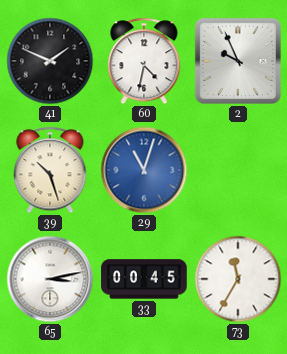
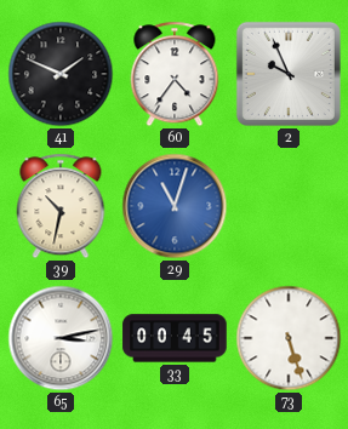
60: 4:32 -> 4:36 (175, 74)
39: 10:27 -> 10:32 (61, 206)
73: 11:35 -> 5:27 (289, 338)
